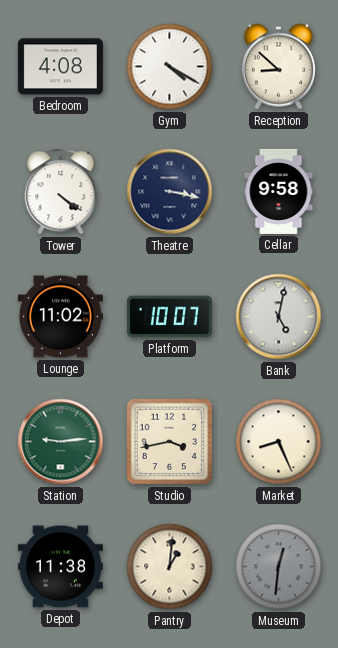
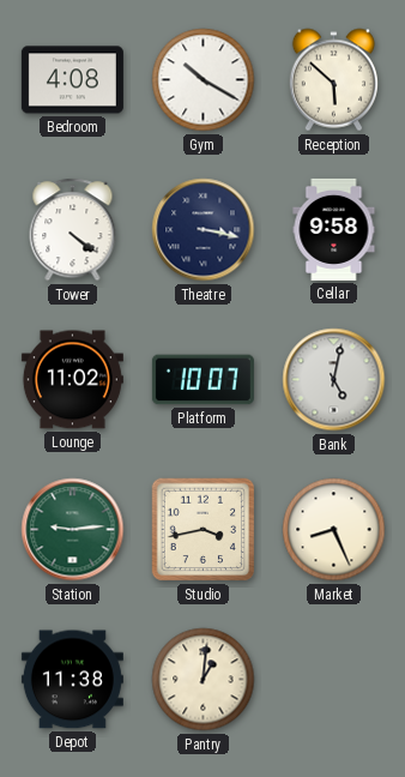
Gym: 4:20 -> 10:20 (204, 80)
Reception: 8:52 -> 5:52 (333, 80)
Museum: 12:31 -> none (279, 567)
